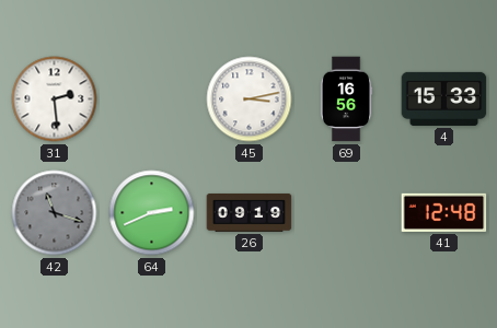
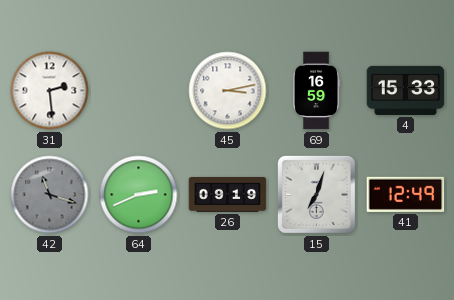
69: 16:56 -> 16:59 (316, 91)
15: none -> 7:03 (316, 194)
41: 12:48 -> 12:49 (406, 194)
